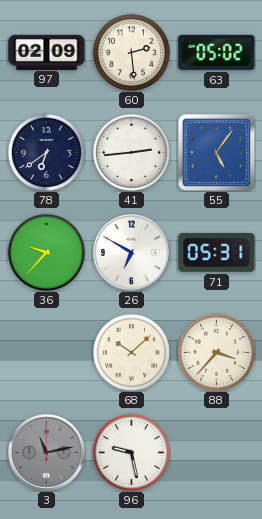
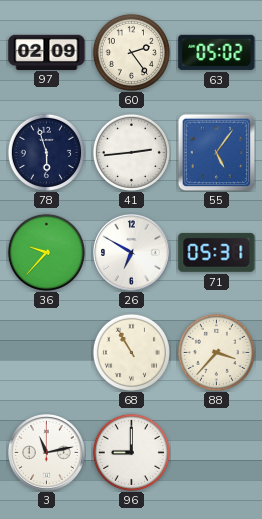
60: 2:29 -> 2:24 (131, 52)
78: 6:39 -> 5:57 (46, 152)
68: 10:08 -> 10:55 (131, 352)
3 dial: grey -> white (47, 453)
96: 9:28 -> 9:00 (131, 452)
